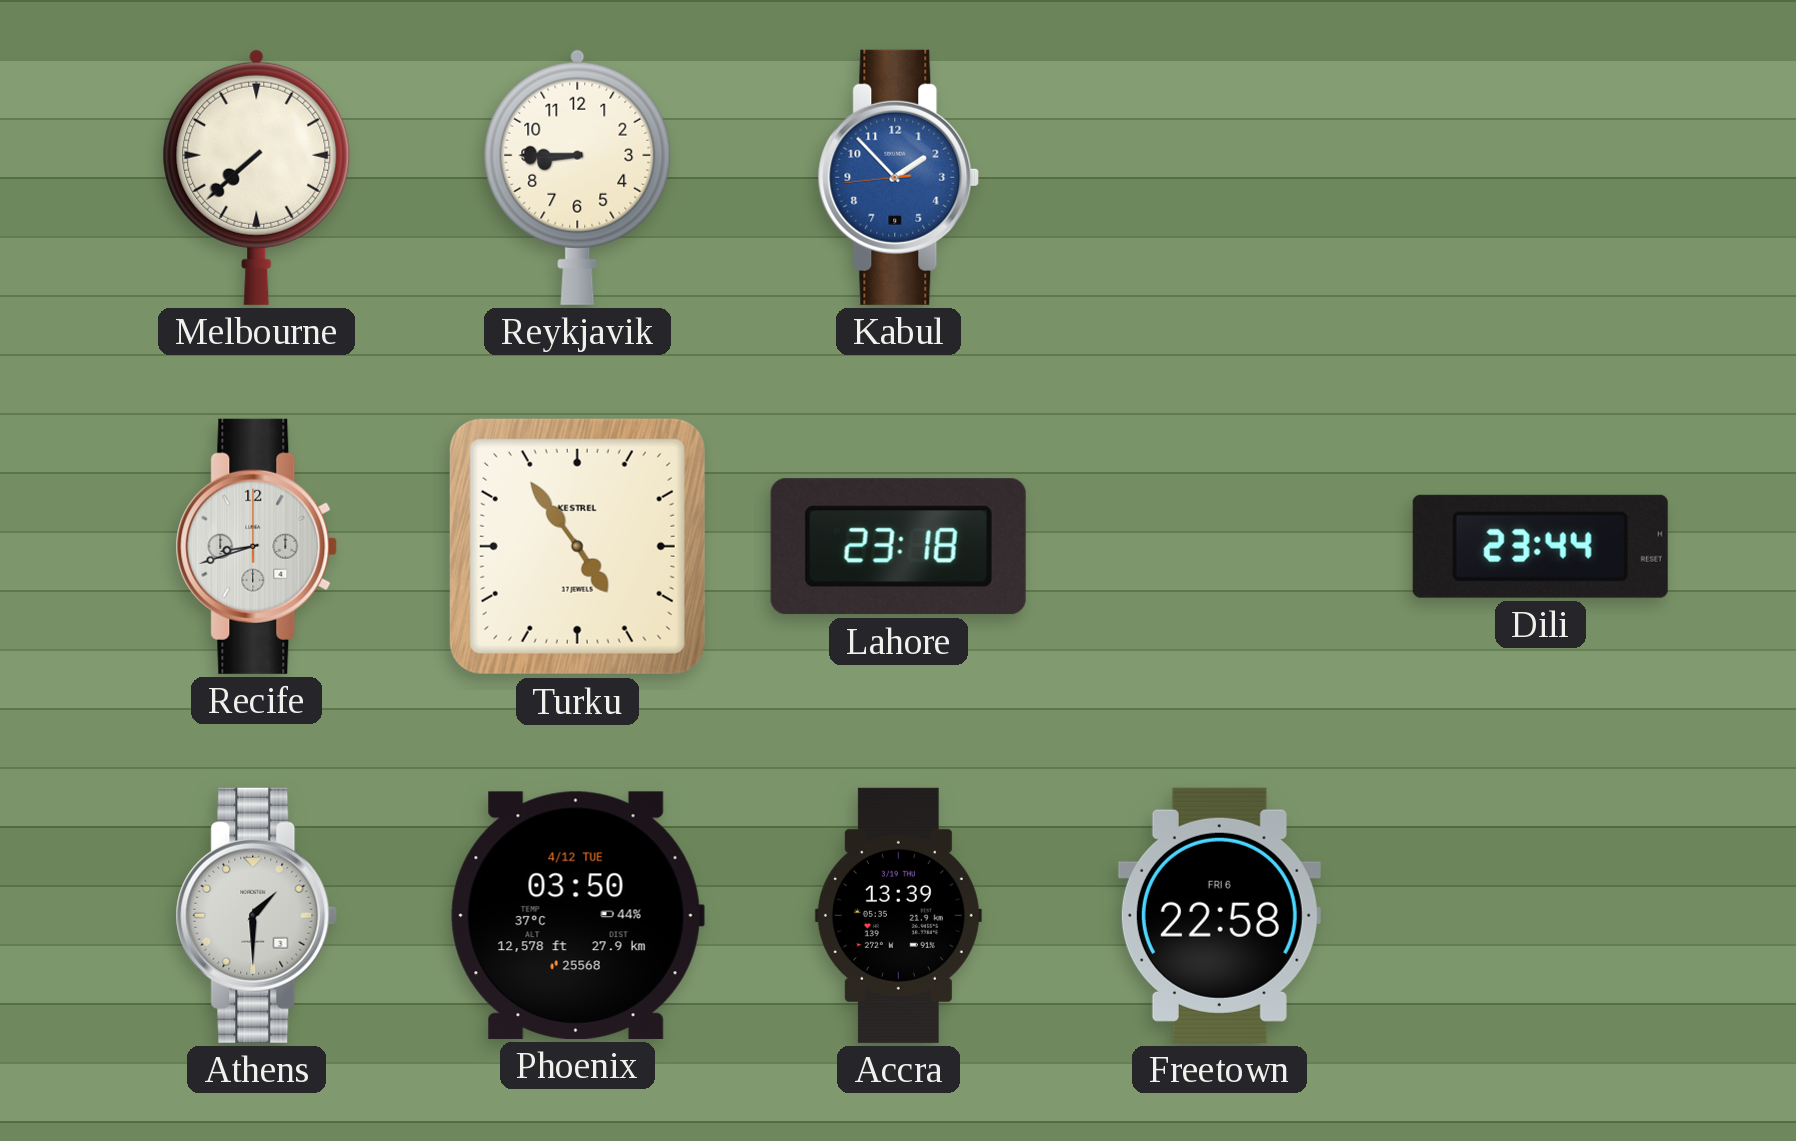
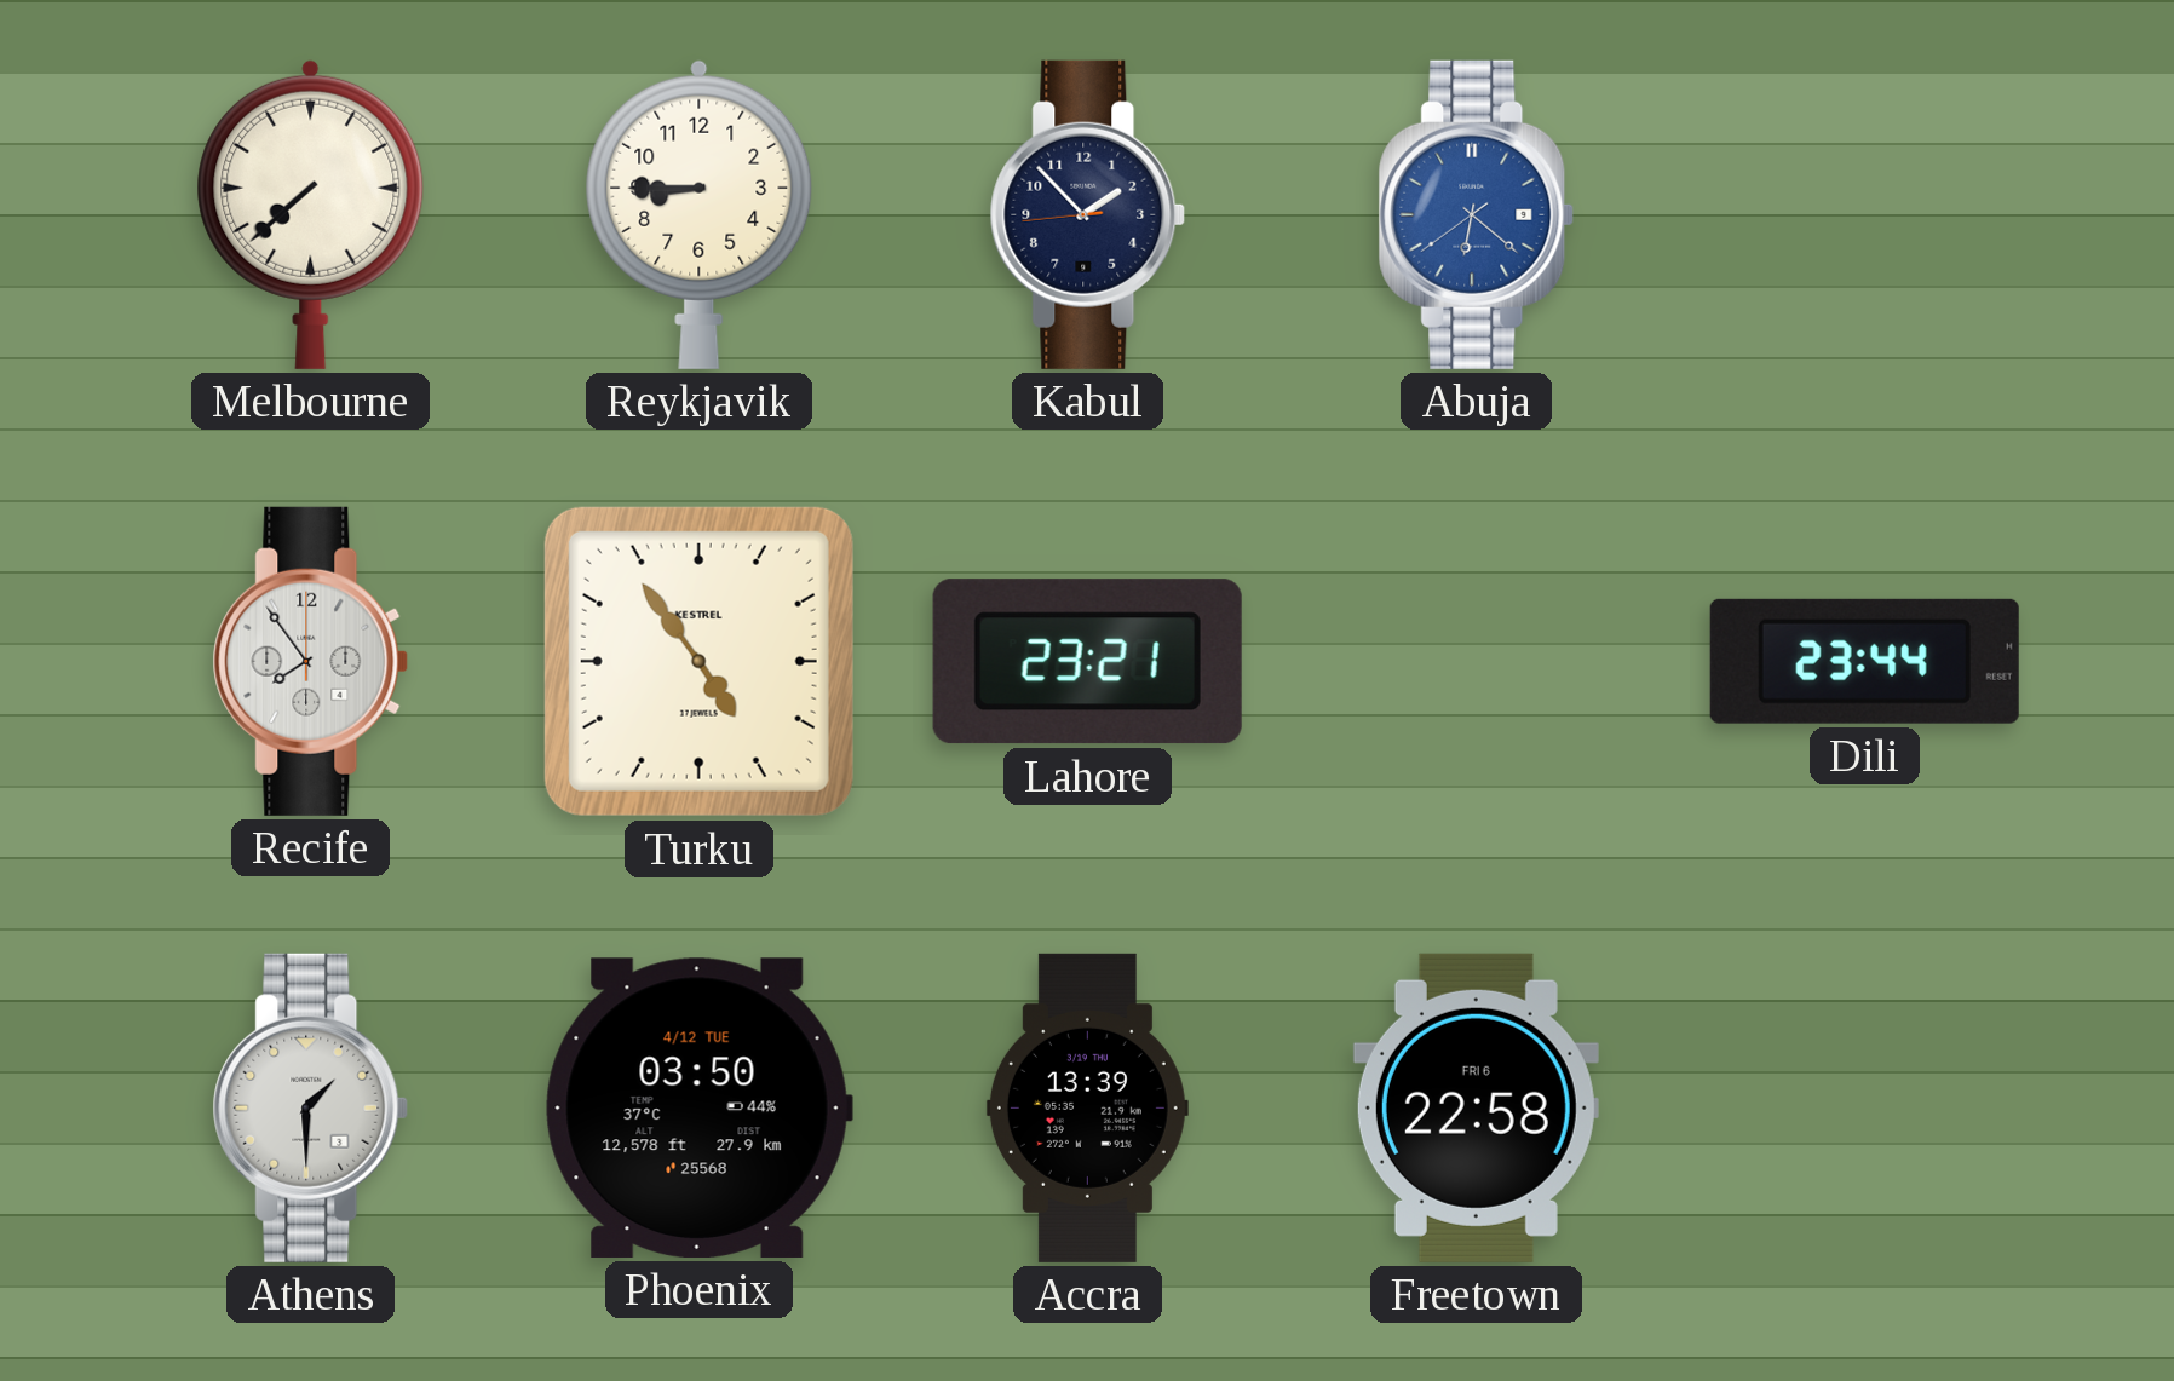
Kabul dial: blue -> navy (1088, 214)
Abuja: none -> 6:21 (1477, 214)
Recife: 8:42 -> 7:54 (311, 661)
Lahore: 23:18 -> 23:21 (1087, 662)
